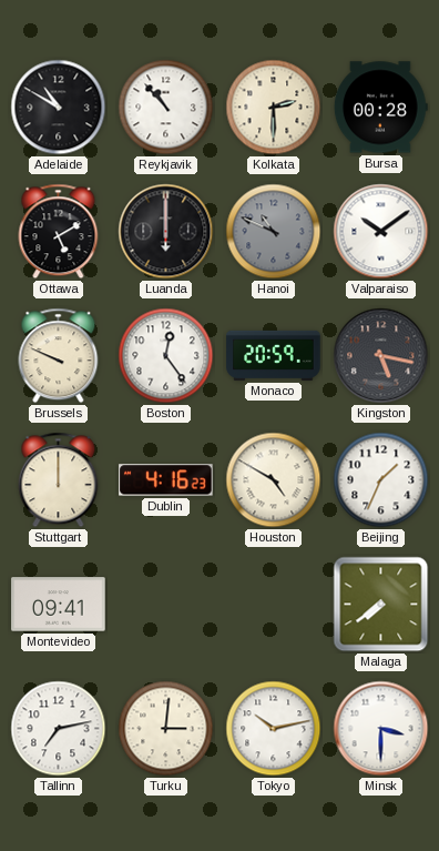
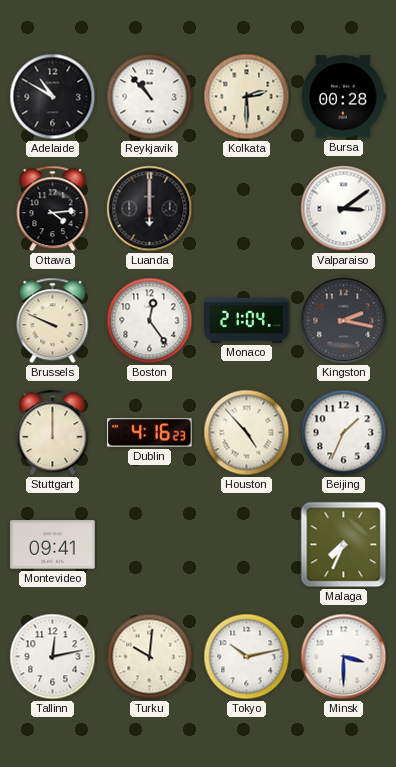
Ottawa: 5:10 -> 4:14 (53, 209)
Hanoi: 10:49 -> none (274, 232)
Valparaiso: 10:09 -> 3:09 (344, 209)
Monaco: 20:59 -> 21:04 (247, 320)
Kingston: 5:17 -> 2:17 (344, 321)
Houston: 4:50 -> 4:53 (247, 433)
Malaga: 7:39 -> 7:34 (344, 545)
Tallinn: 7:13 -> 12:13 (53, 657)
Turku: 3:01 -> 10:01 (150, 657)
